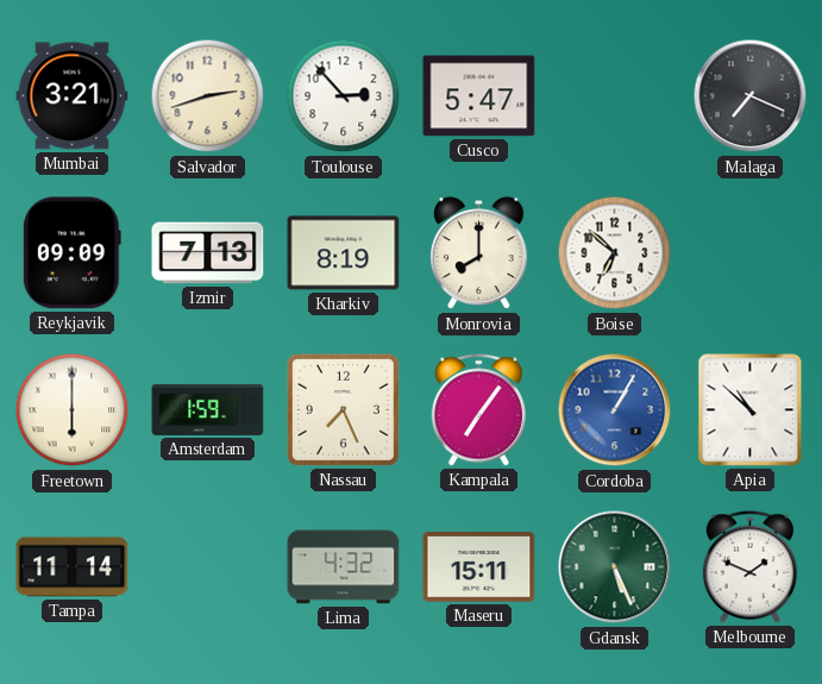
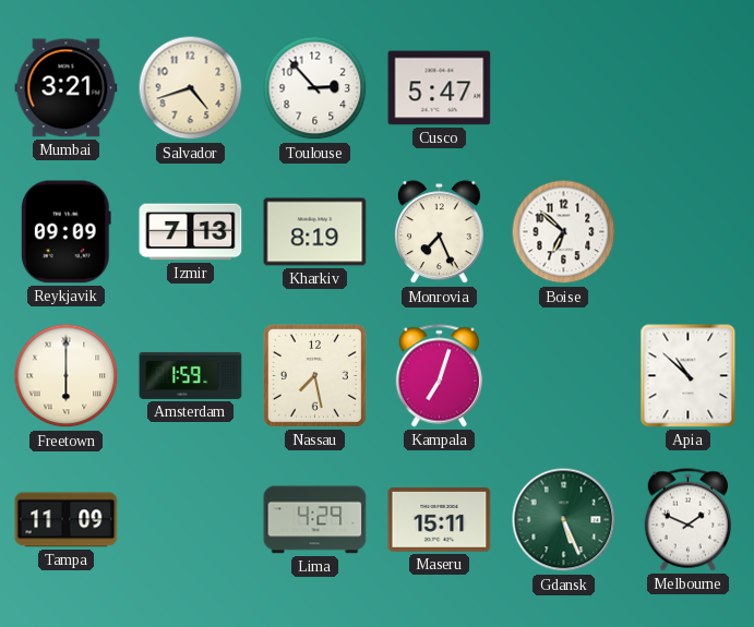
Salvador: 2:42 -> 4:42 (191, 88)
Malaga: 7:19 -> none (751, 96)
Monrovia: 8:00 -> 7:26 (440, 232)
Nassau: 7:26 -> 7:28 (314, 375)
Kampala: 7:06 -> 7:03 (439, 376)
Cordoba: 1:05 -> none (615, 410)
Tampa: 11:14 -> 11:09 (67, 520)
Lima: 4:32 -> 4:29 (315, 520)
